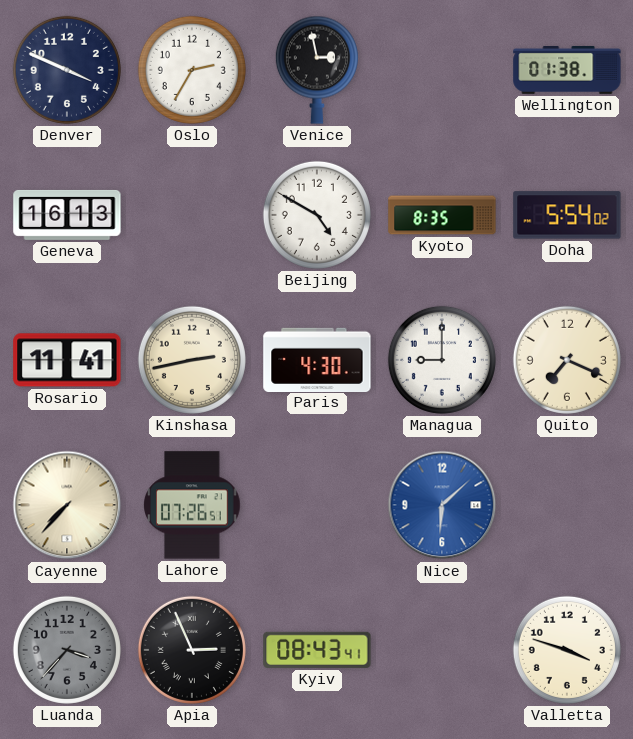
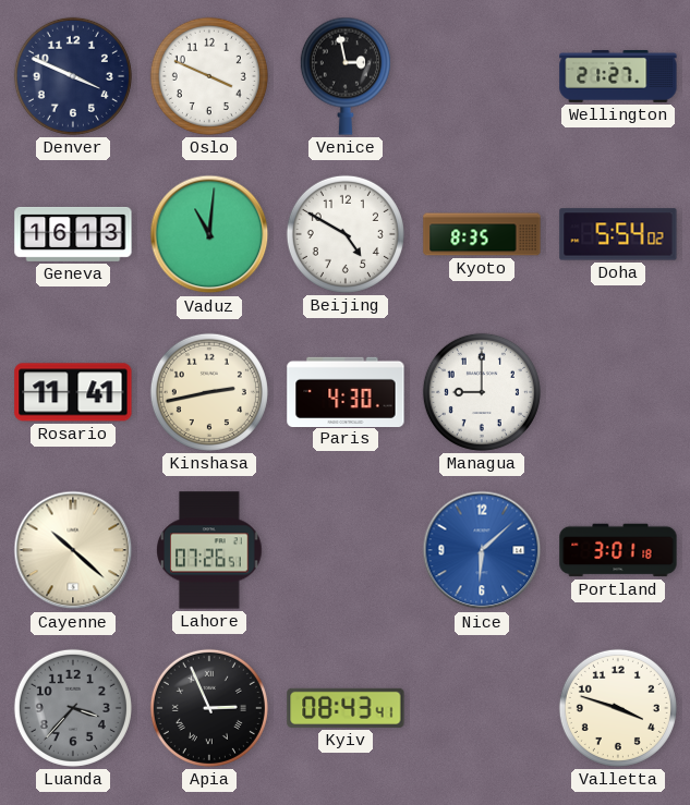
Oslo: 2:35 -> 3:49 (209, 76)
Wellington: 01:38 -> 21:27 (618, 76)
Vaduz: none -> 11:01 (209, 234)
Quito: 7:19 -> none (567, 360)
Cayenne: 7:37 -> 10:22 (73, 550)
Portland: none -> 3:01 (618, 550)
